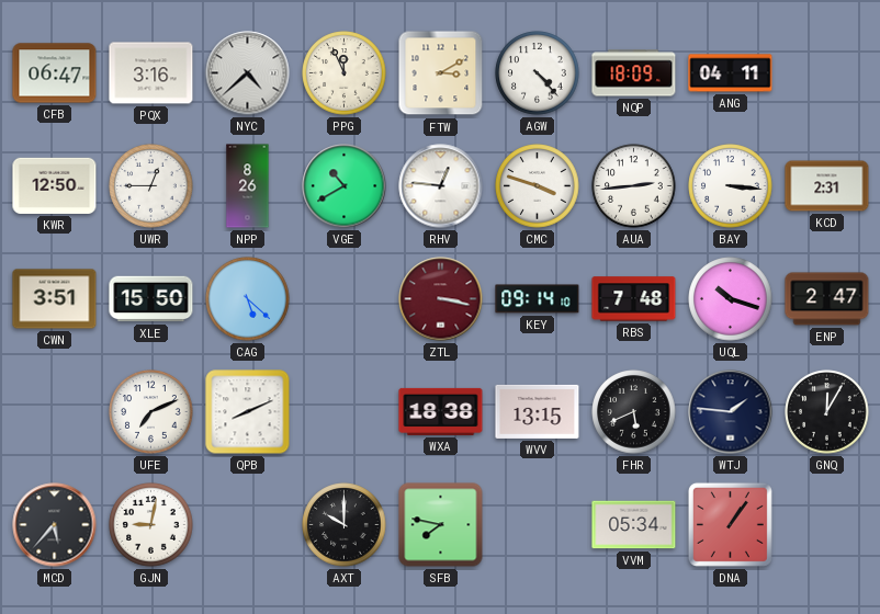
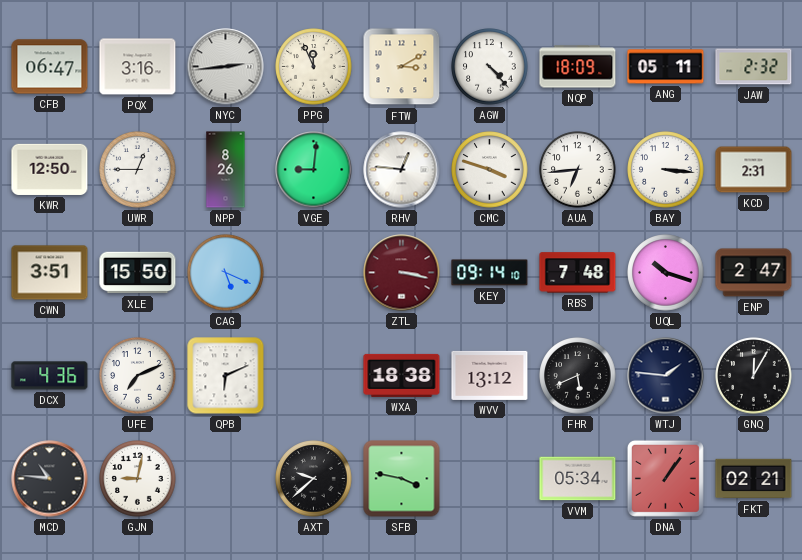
NYC: 4:38 -> 2:44 (226, 67)
ANG: 04:11 -> 05:11 (666, 67)
JAW: none -> 2:32 (754, 67)
VGE: 10:40 -> 9:01 (314, 170)
AUA: 2:44 -> 6:44 (578, 170)
CAG: 5:22 -> 5:19 (226, 273)
DCX: none -> 4:36 (50, 376)
QPB: 8:11 -> 6:11 (226, 376)
WVV: 13:15 -> 13:12 (490, 375)
MCD: 5:37 -> 10:46 (50, 479)
AXT: 10:00 -> 9:38 (314, 479)
SFB: 7:47 -> 3:47 (402, 479)
FKT: none -> 02:21 (754, 479)
